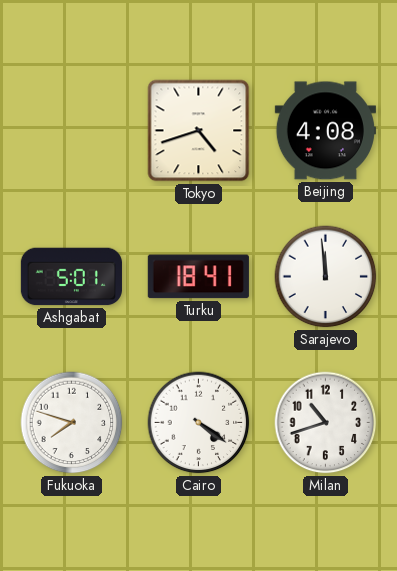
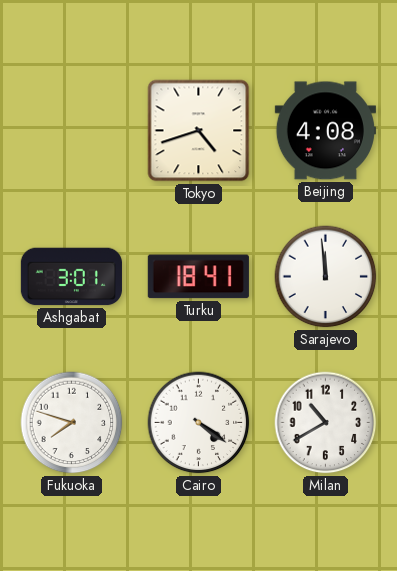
Ashgabat: 5:01 -> 3:01 (71, 277)
Milan: 10:42 -> 10:40 (326, 423)
